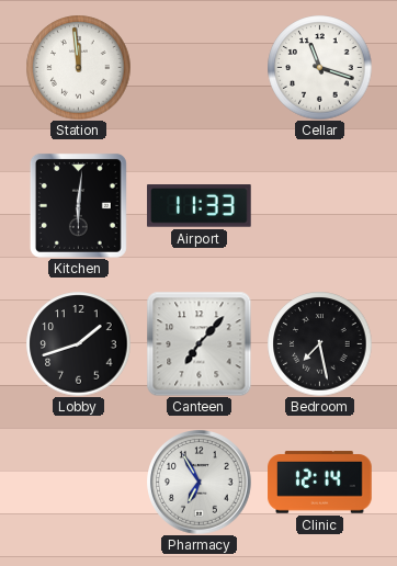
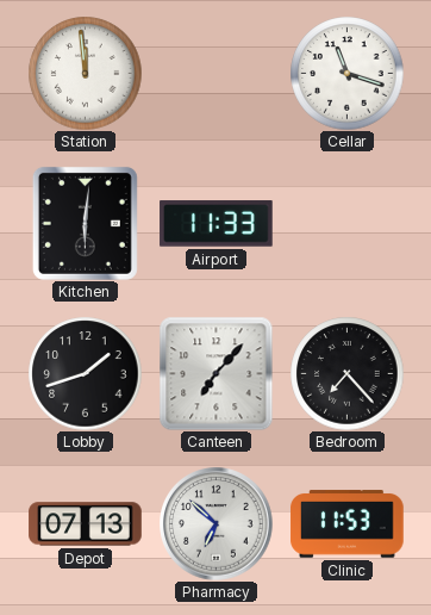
Bedroom: 7:28 -> 7:23 (346, 373)
Depot: none -> 07:13 (86, 524)
Pharmacy: 6:55 -> 6:52 (217, 524)
Clinic: 12:14 -> 11:53 (348, 524)
